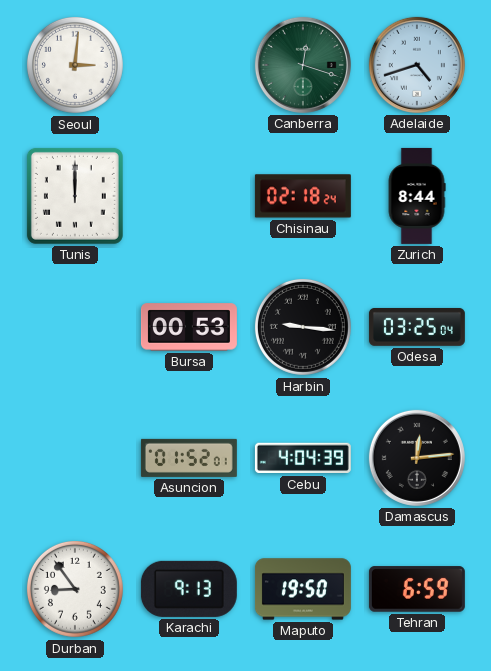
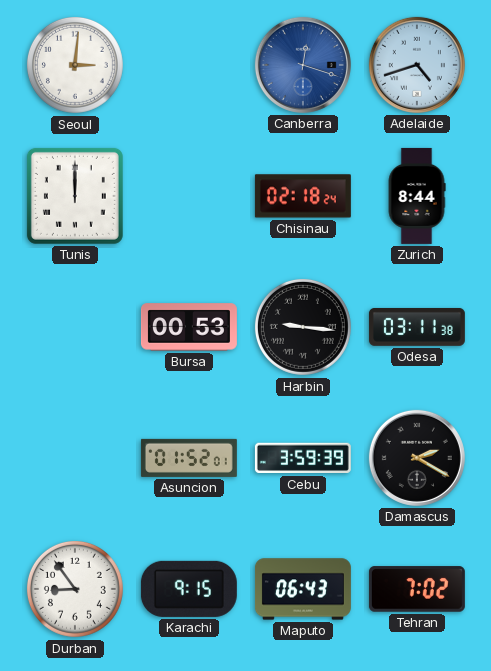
Canberra dial: green -> blue (303, 65)
Odesa: 03:25 -> 03:11 (417, 327)
Cebu: 4:04 -> 3:59 (303, 458)
Damascus: 12:14 -> 2:20 (417, 458)
Karachi: 9:13 -> 9:15 (189, 589)
Maputo: 19:50 -> 06:43 (303, 589)
Tehran: 6:59 -> 7:02 (417, 589)
